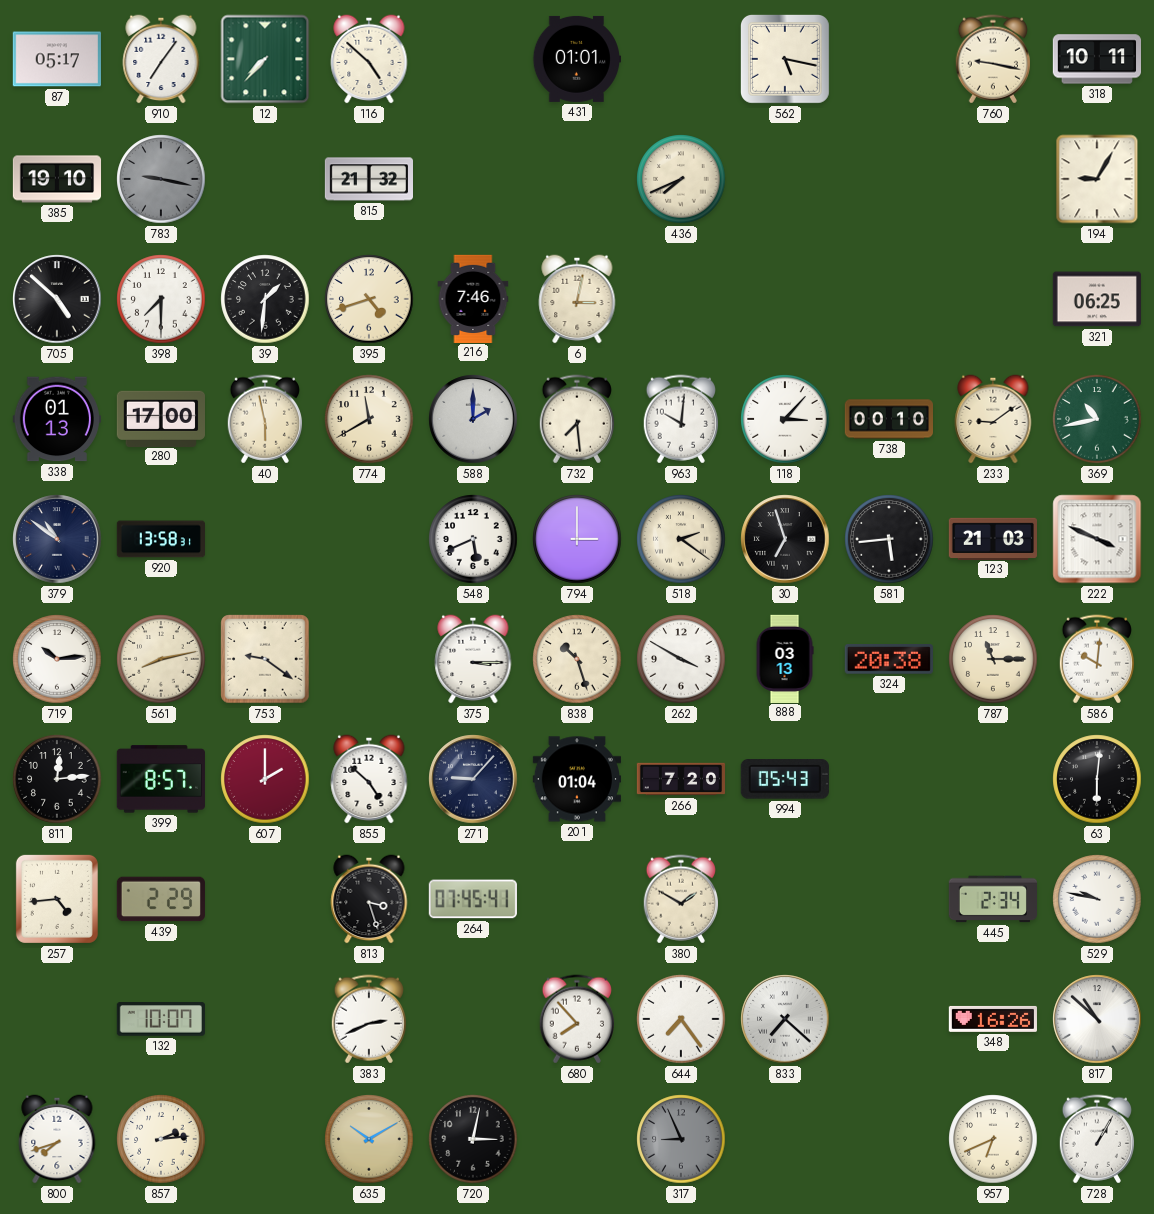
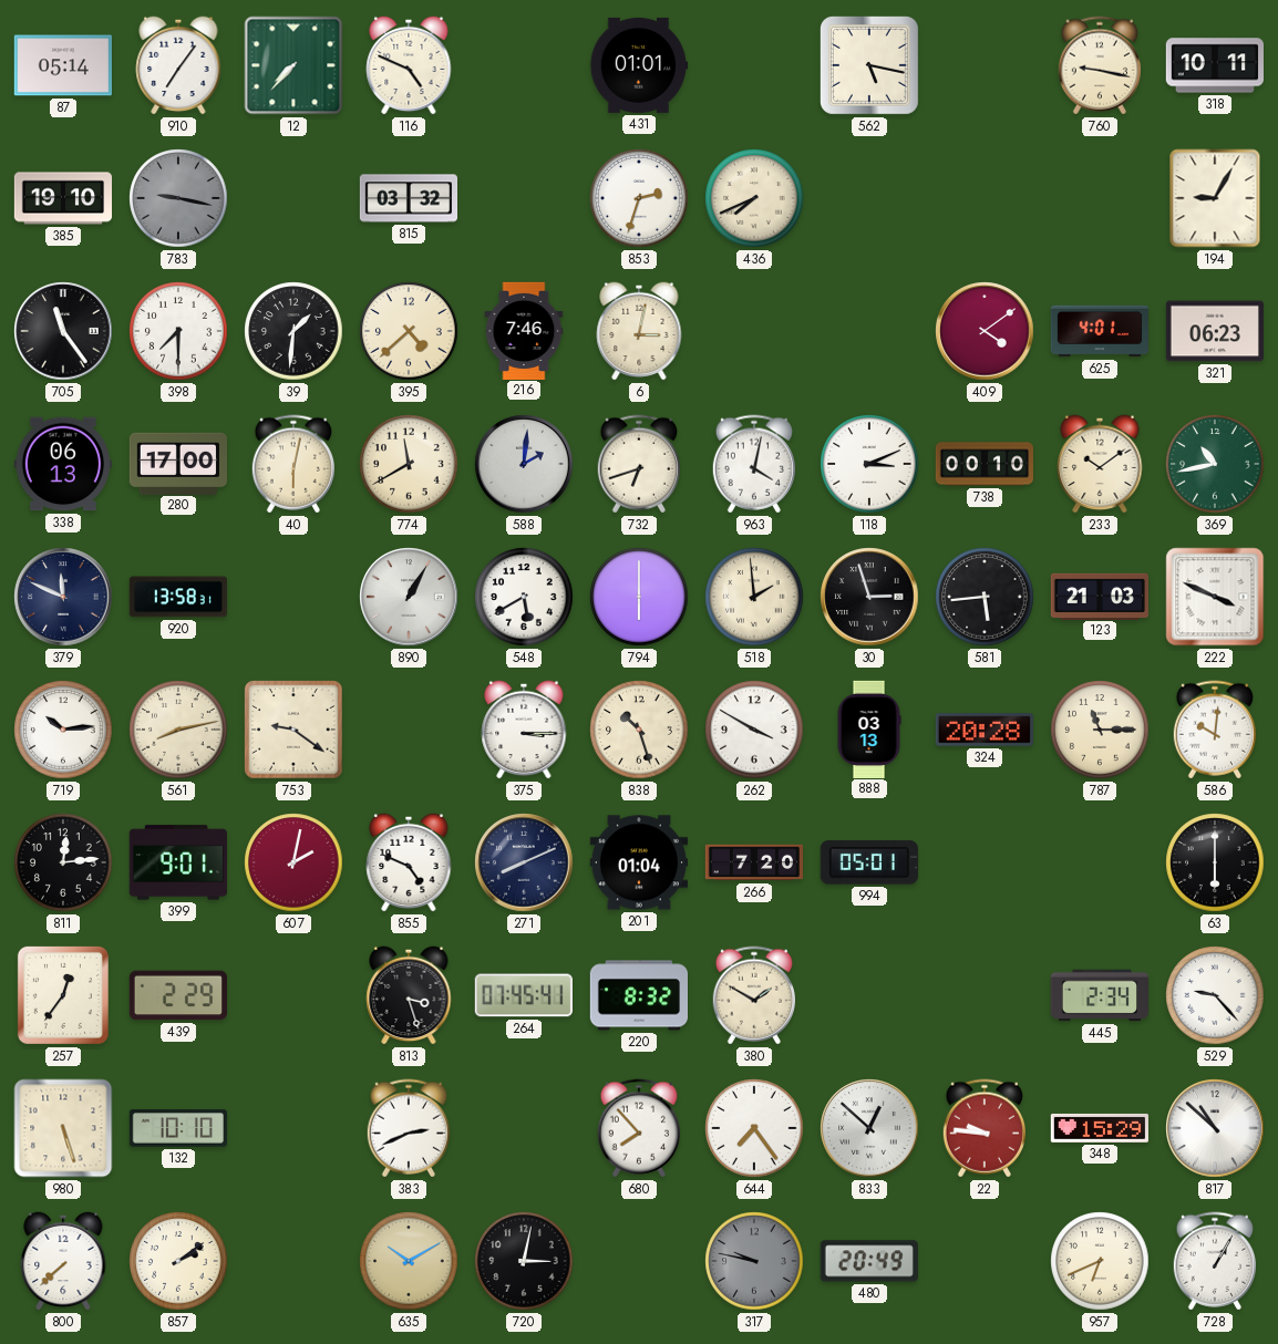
87: 05:17 -> 05:14 (63, 65)
116: 4:52 -> 4:49 (409, 65)
815: 21:32 -> 03:32 (409, 198)
853: none -> 2:33 (639, 198)
705: 4:52 -> 11:24 (63, 331)
395: 4:42 -> 4:38 (409, 331)
409: none -> 4:09 (985, 331)
625: none -> 4:01 (1099, 331)
321: 06:25 -> 06:23 (1214, 331)
338: 01:13 -> 06:13 (63, 464)
40: 5:58 -> 6:02 (292, 464)
588: 2:00 -> 2:01 (524, 464)
732: 7:29 -> 6:42 (638, 464)
963: 10:01 -> 4:02 (753, 464)
118: 3:07 -> 3:11 (869, 464)
233: 9:09 -> 10:09 (1100, 464)
379: 10:51 -> 11:49 (63, 597)
890: none -> 1:05 (409, 597)
548: 5:41 -> 5:40 (524, 597)
794: 3:00 -> 6:00 (639, 597)
518: 2:21 -> 1:59 (754, 597)
30: 6:57 -> 2:57 (869, 597)
324: 20:38 -> 20:28 (985, 731)
399: 8:57 -> 9:01 (178, 862)
607: 2:00 -> 2:02 (293, 862)
855: 4:52 -> 4:49 (409, 862)
271: 9:07 -> 8:11 (524, 862)
994: 05:43 -> 05:01 (869, 862)
63: 6:01 -> 6:00 (1215, 862)
257: 4:44 -> 12:36 (63, 995)
220: none -> 8:32 (638, 995)
529: 9:47 -> 9:23 (1215, 995)
980: none -> 5:27 (63, 1128)
132: 10:07 -> 10:10 (177, 1128)
833: 7:22 -> 12:52 (869, 1128)
22: none -> 9:46 (983, 1128)
348: 16:26 -> 15:29 (1099, 1128)
800: 7:42 -> 7:38 (63, 1261)
857: 2:14 -> 2:09 (178, 1261)
317: 8:56 -> 9:47 (754, 1261)
480: none -> 20:49 (869, 1261)
